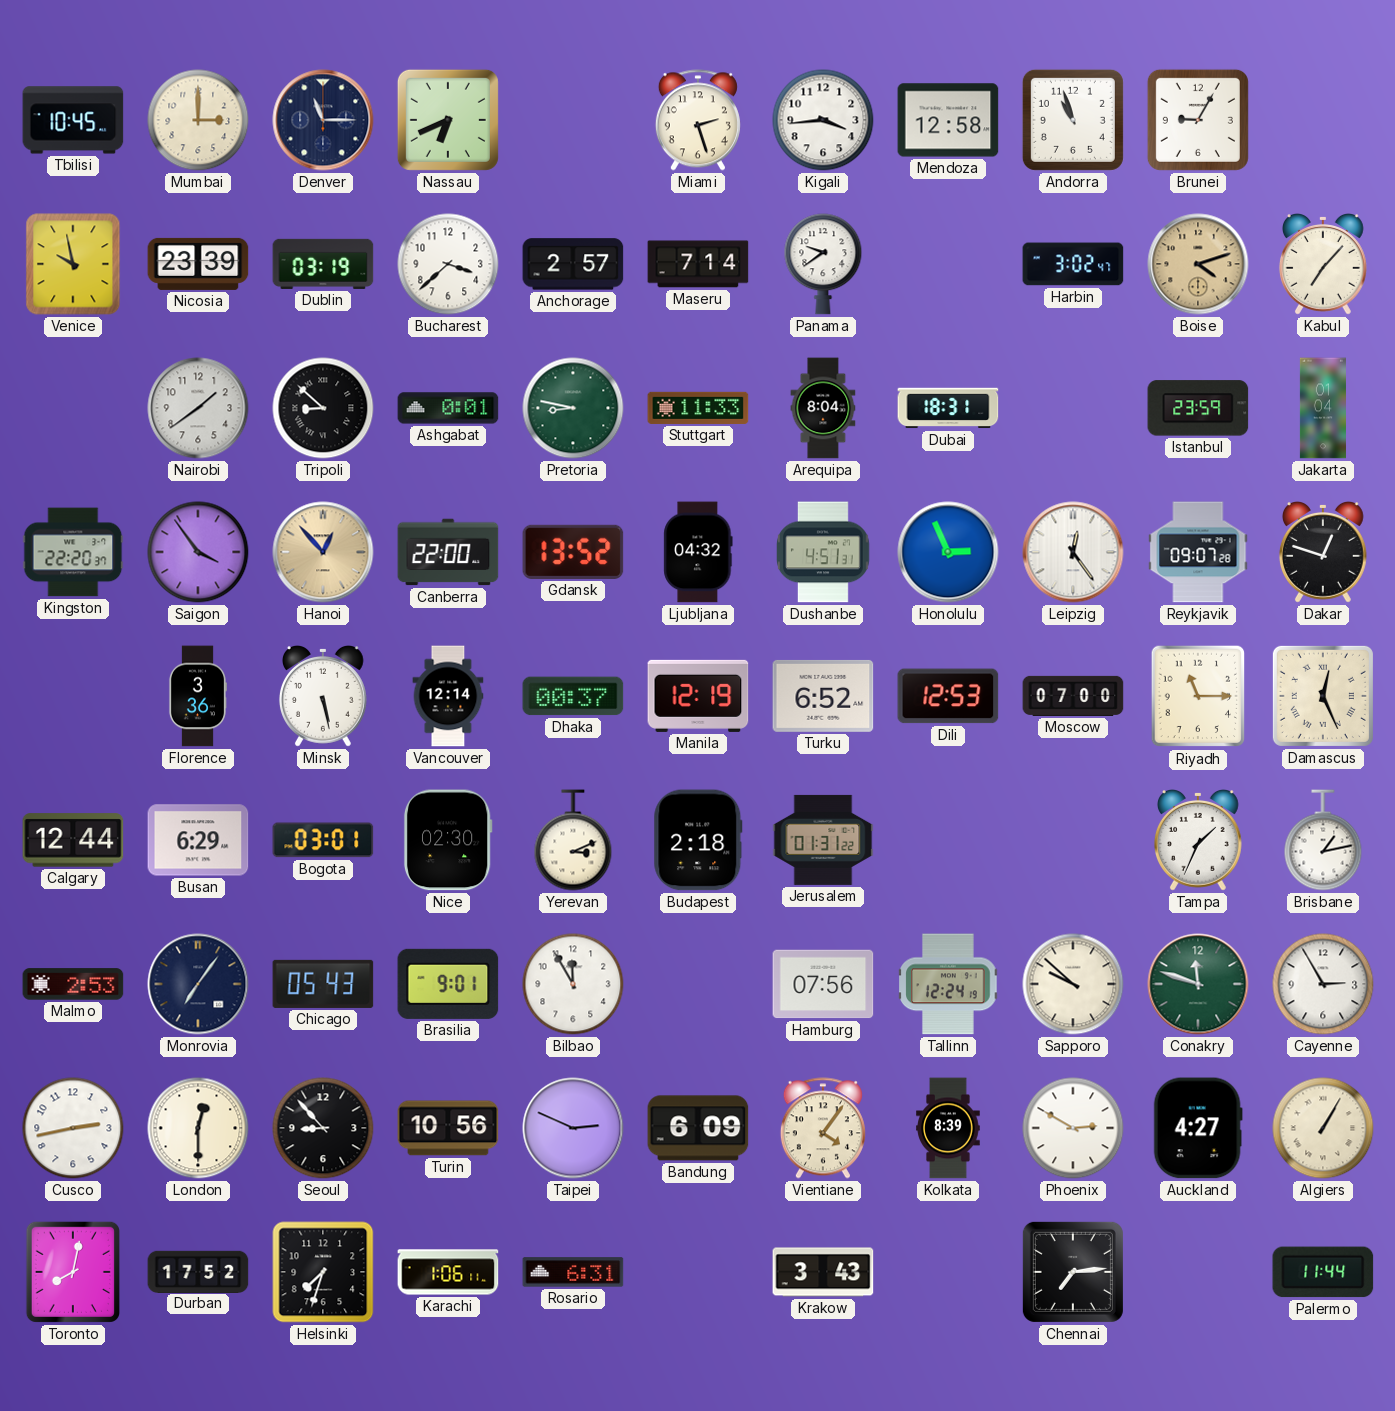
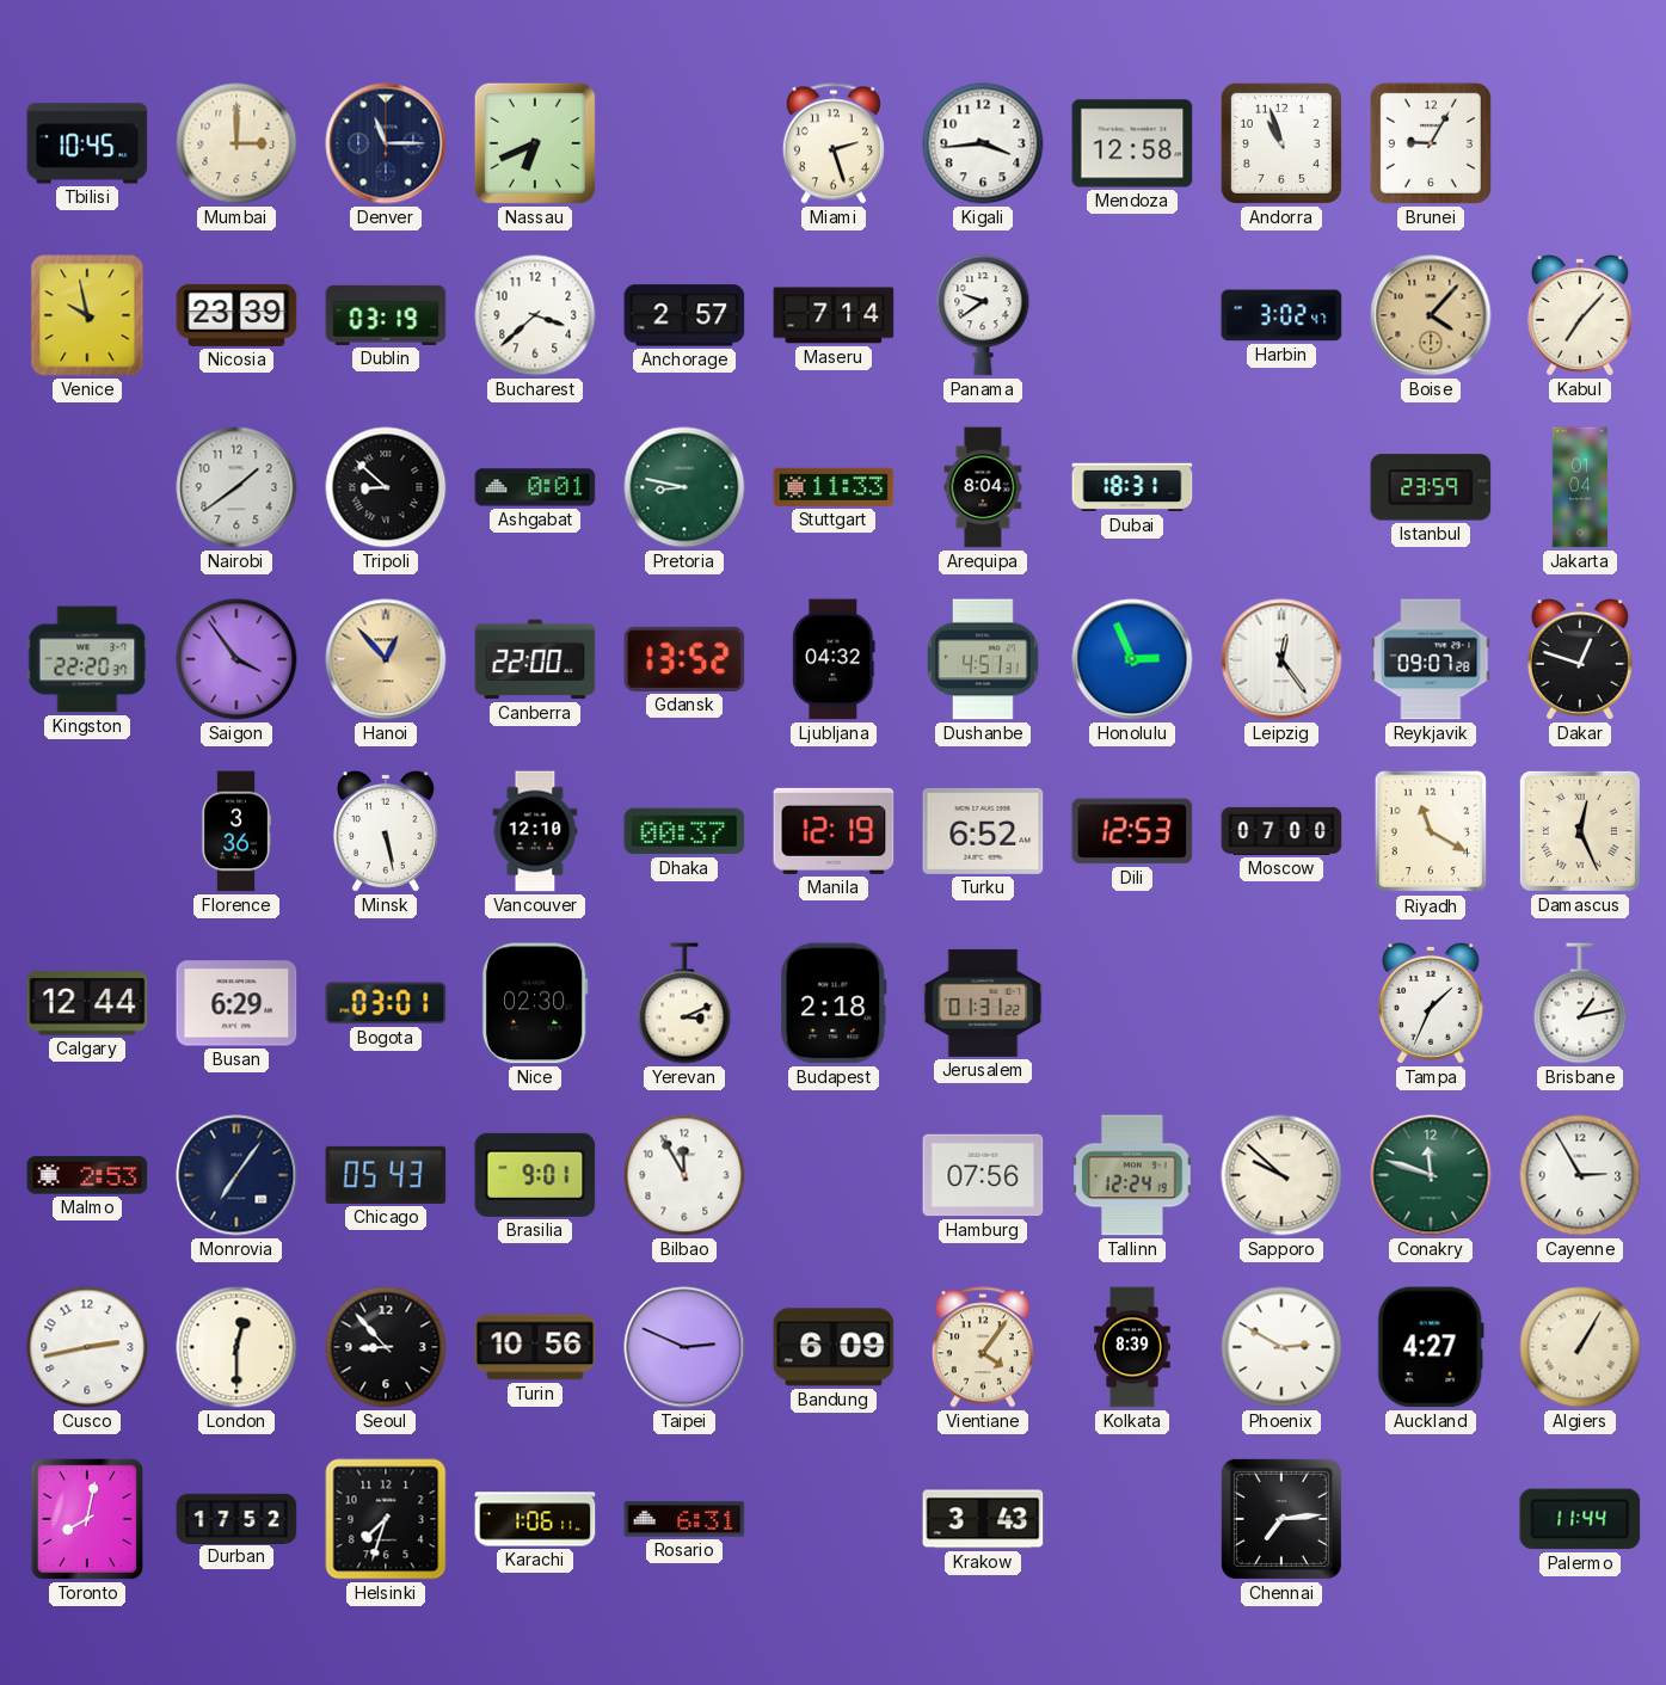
Boise: 4:12 -> 4:07 (1431, 315)
Vancouver: 12:14 -> 12:10 (535, 831)
Riyadh: 11:15 -> 11:20 (1431, 831)
